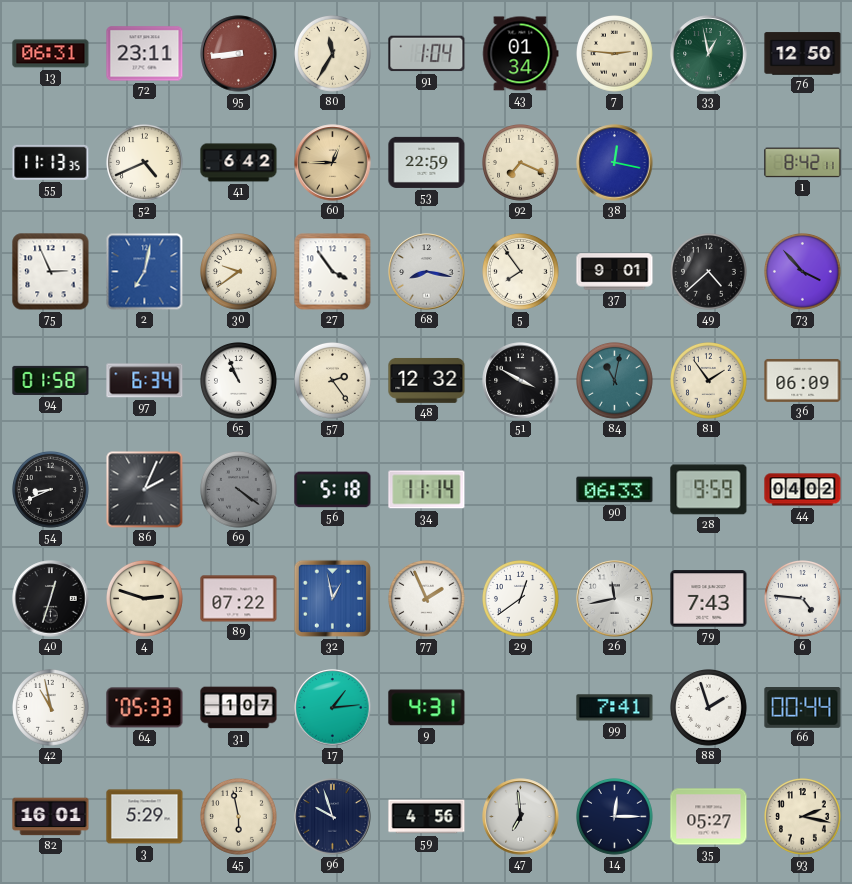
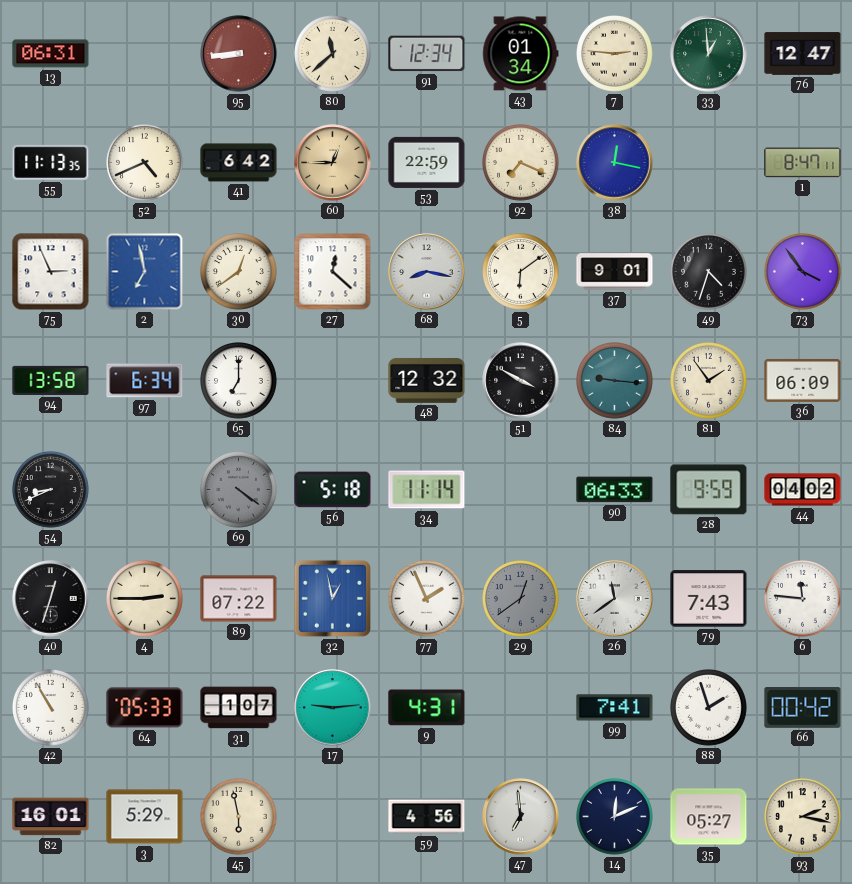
72: 23:11 -> none (145, 54)
80: 11:35 -> 11:38 (333, 54)
91: 1:04 -> 12:34 (427, 54)
33: 12:58 -> 12:59 (709, 54)
76: 12:50 -> 12:47 (803, 54)
1: 8:42 -> 8:47 (803, 163)
2: 7:02 -> 6:58 (145, 272)
30: 9:39 -> 12:39 (239, 272)
27: 3:54 -> 12:22 (333, 272)
5: 7:54 -> 6:09 (521, 272)
49: 4:38 -> 4:33 (709, 272)
73: 3:53 -> 3:54 (803, 272)
94: 01:58 -> 13:58 (51, 380)
65: 10:56 -> 7:00 (239, 381)
57: 2:24 -> none (333, 381)
84: 11:02 -> 9:16 (615, 381)
86: 2:04 -> none (145, 490)
4: 2:48 -> 2:45 (145, 599)
29 dial: white -> grey (521, 599)
26: 11:43 -> 11:39 (615, 599)
6: 4:46 -> 11:46 (803, 599)
42: 10:58 -> 10:55 (51, 708)
17: 1:14 -> 9:14 (333, 708)
66: 00:44 -> 00:42 (803, 708)
96: 9:57 -> none (333, 817)
14: 12:15 -> 12:11 (615, 817)
